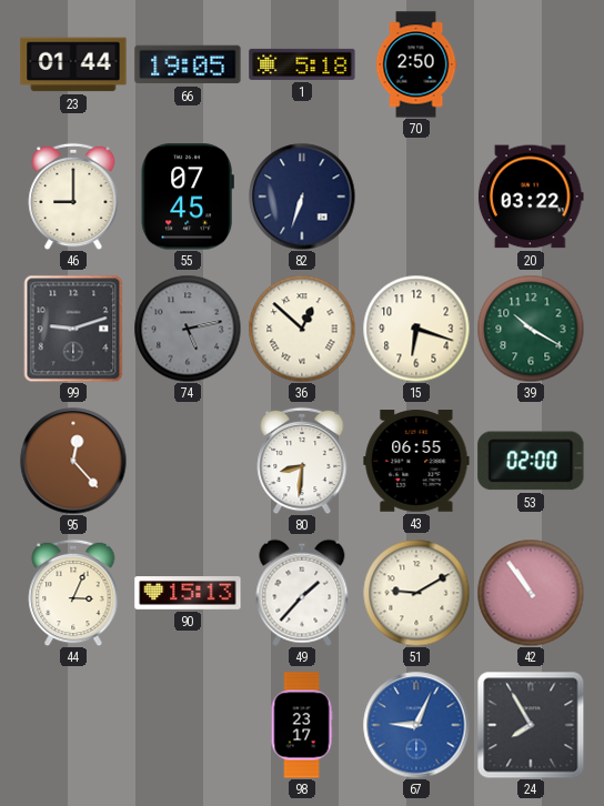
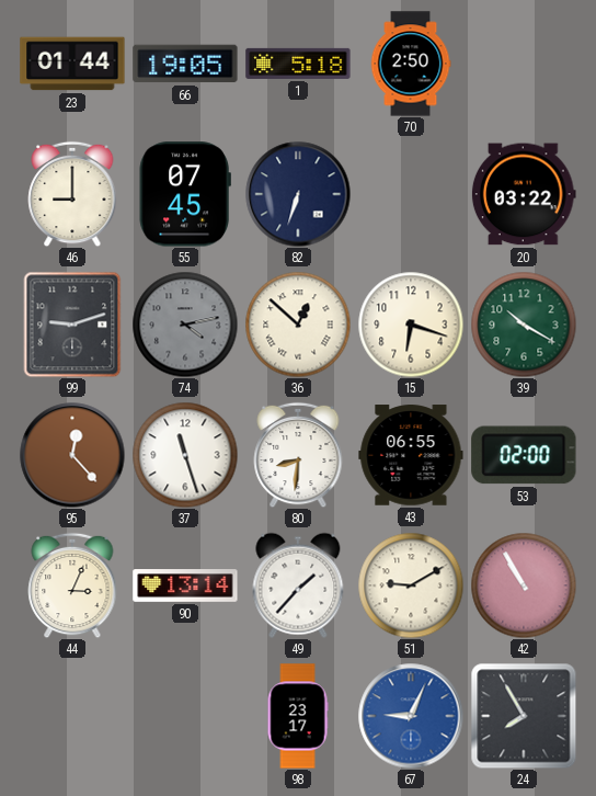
74: 5:13 -> 4:13 (185, 325)
37: none -> 11:27 (185, 455)
90: 15:13 -> 13:14 (185, 585)
42: 10:54 -> 10:55 (524, 585)
